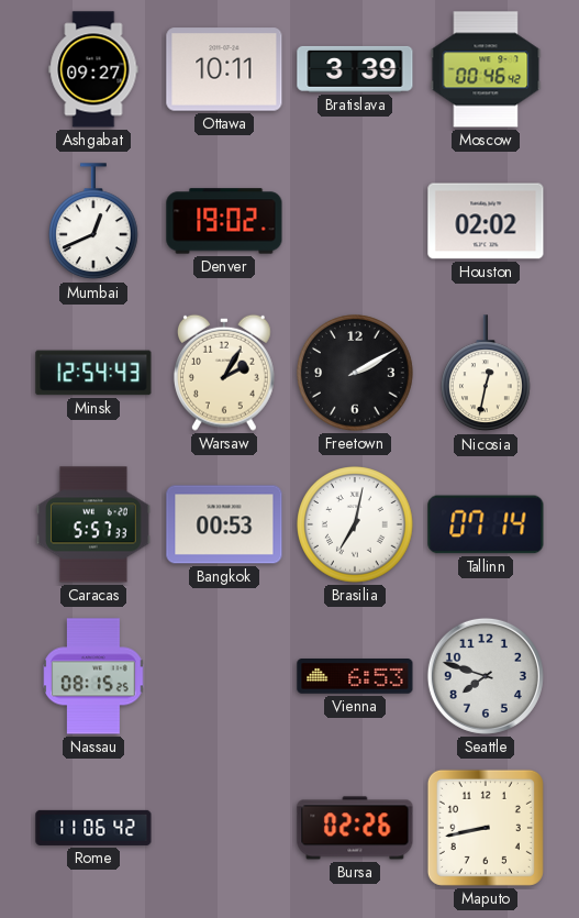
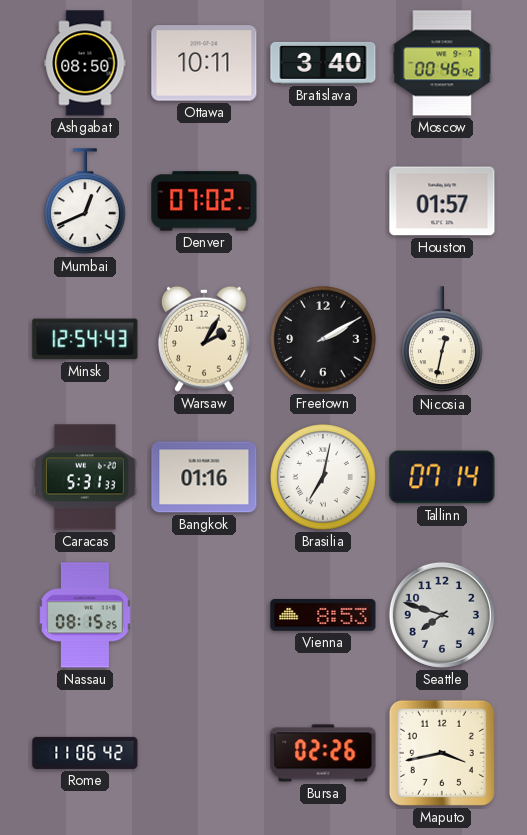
Ashgabat: 09:27 -> 08:50 (85, 63)
Bratislava: 3:39 -> 3:40 (323, 63)
Denver: 19:02 -> 07:02 (204, 201)
Houston: 02:02 -> 01:57 (442, 201)
Caracas: 5:57 -> 5:31 (85, 477)
Bangkok: 00:53 -> 01:16 (204, 477)
Vienna: 6:53 -> 8:53 (323, 615)
Maputo: 8:43 -> 3:43 (442, 753)
